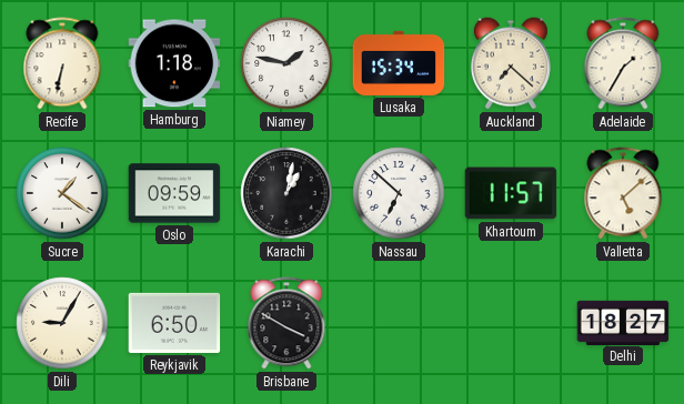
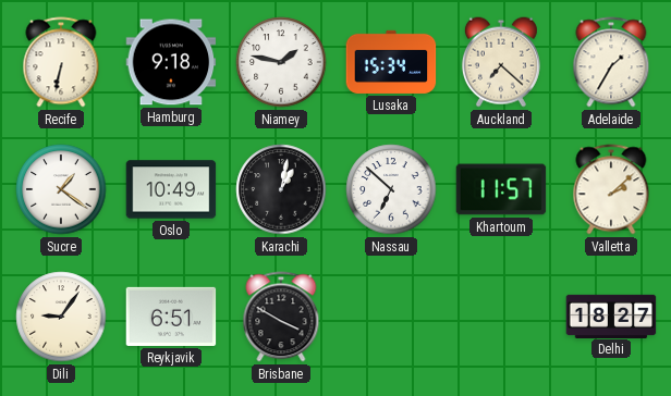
Hamburg: 1:18 -> 9:18 (171, 62)
Oslo: 09:59 -> 10:49 (171, 189)
Valletta: 5:08 -> 2:08 (611, 189)
Dili: 9:05 -> 9:06 (61, 317)
Reykjavik: 6:50 -> 6:51 (171, 317)
